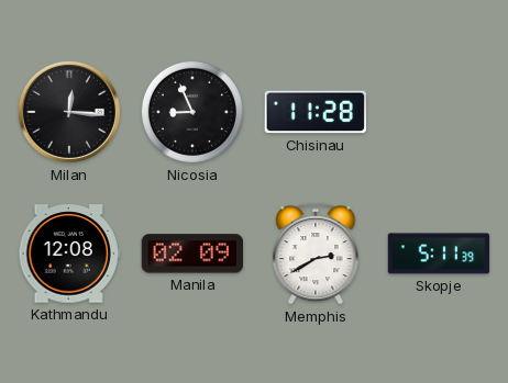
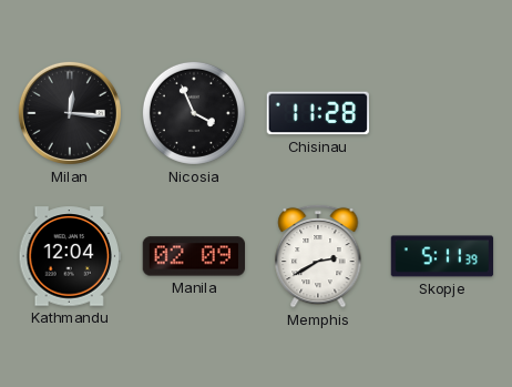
Nicosia: 8:56 -> 3:56 (194, 113)
Kathmandu: 12:08 -> 12:04 (69, 256)
